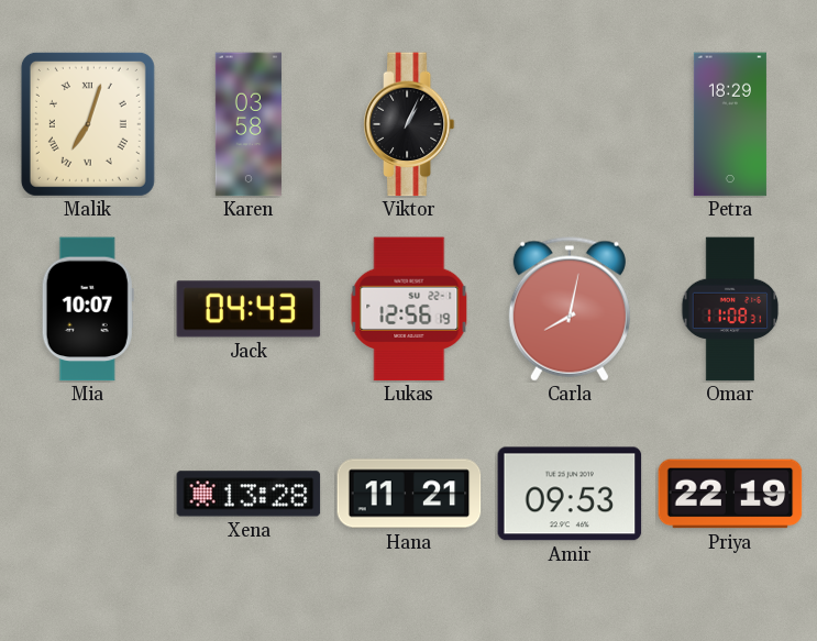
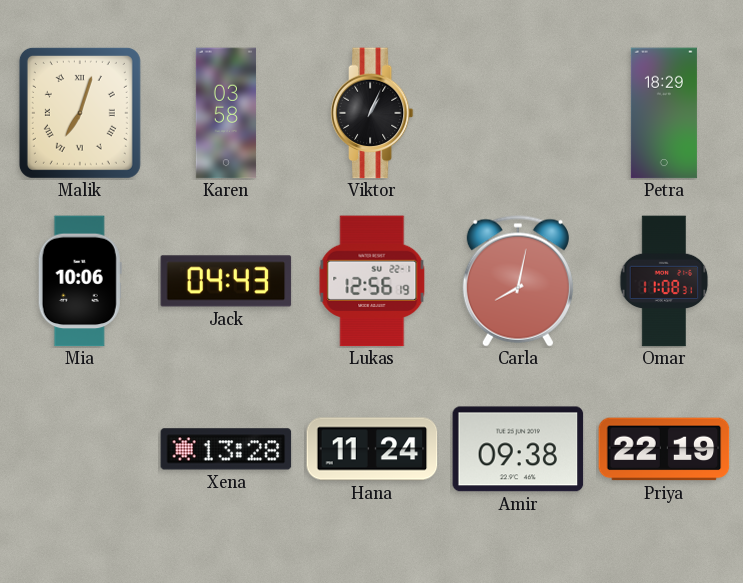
Mia: 10:07 -> 10:06 (80, 281)
Hana: 11:21 -> 11:24 (372, 449)
Amir: 09:53 -> 09:38 (518, 449)
